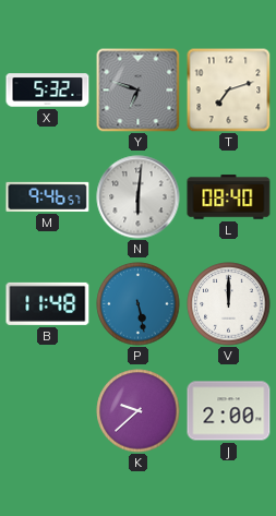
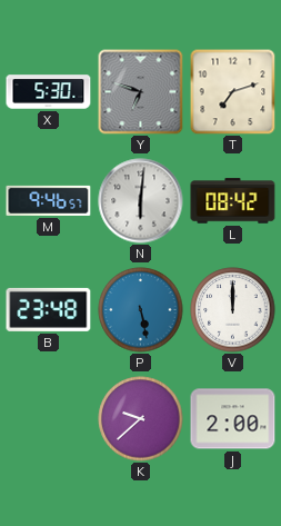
X: 5:32 -> 5:30 (49, 92)
L: 08:40 -> 08:42 (233, 201)
B: 11:48 -> 23:48 (49, 309)
